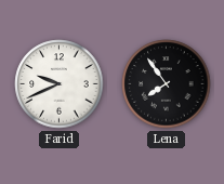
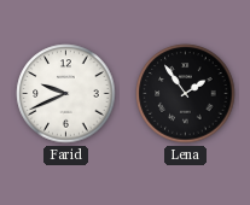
Lena: 7:54 -> 1:54 (186, 94)
